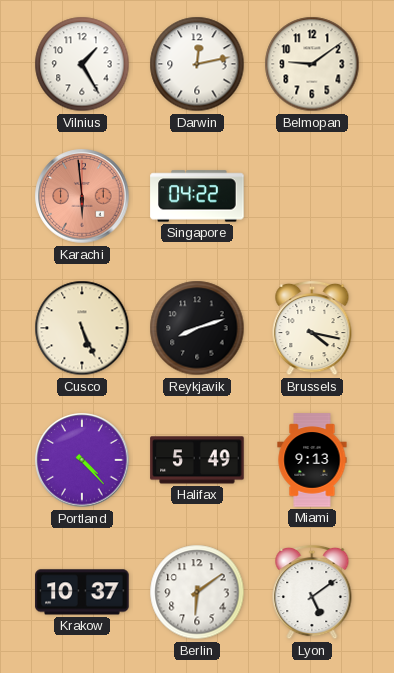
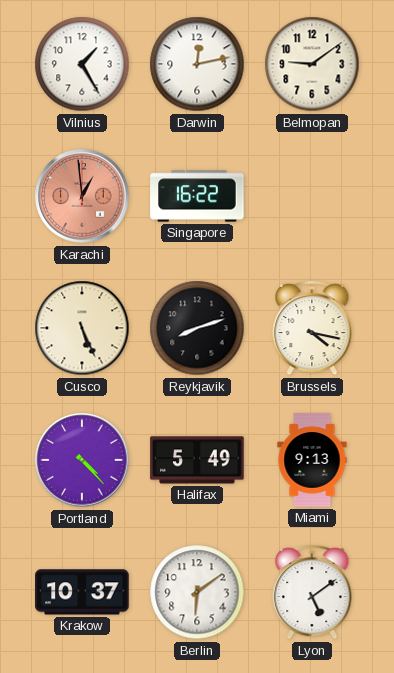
Karachi: 5:59 -> 12:59 (82, 196)
Singapore: 04:22 -> 16:22 (197, 196)
